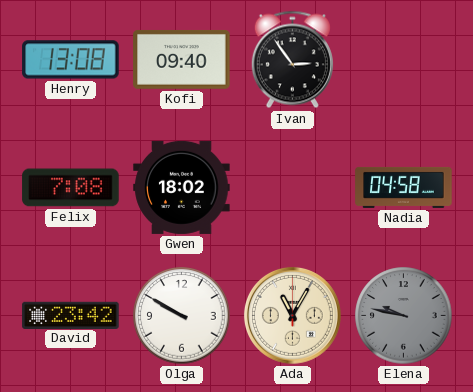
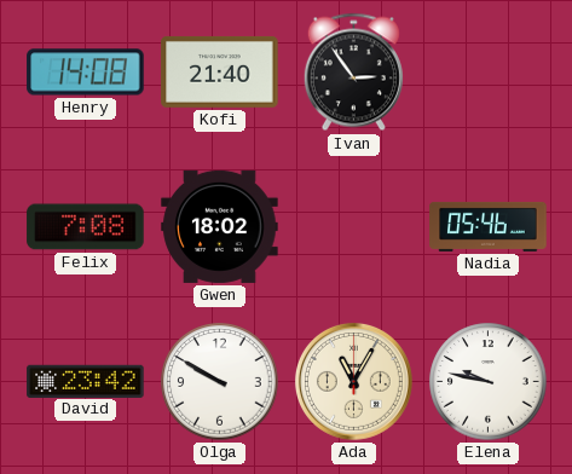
Henry: 13:08 -> 14:08 (86, 73)
Kofi: 09:40 -> 21:40 (220, 71)
Nadia: 04:58 -> 05:46 (489, 226)
Elena dial: grey -> white (489, 382)
